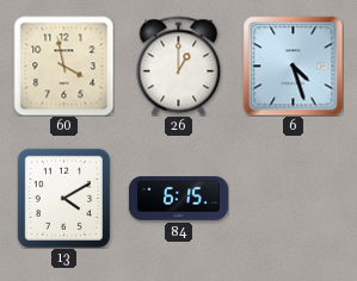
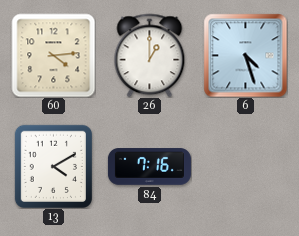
60: 3:58 -> 4:14 (53, 55)
84: 6:15 -> 7:16 (149, 167)
